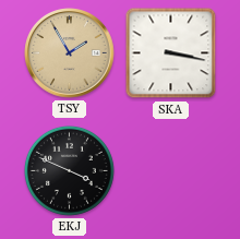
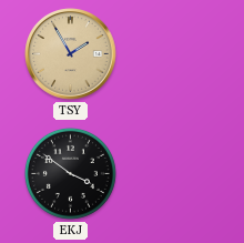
SKA: 3:17 -> none (171, 53)
EKJ: 3:49 -> 3:51 (70, 173)
